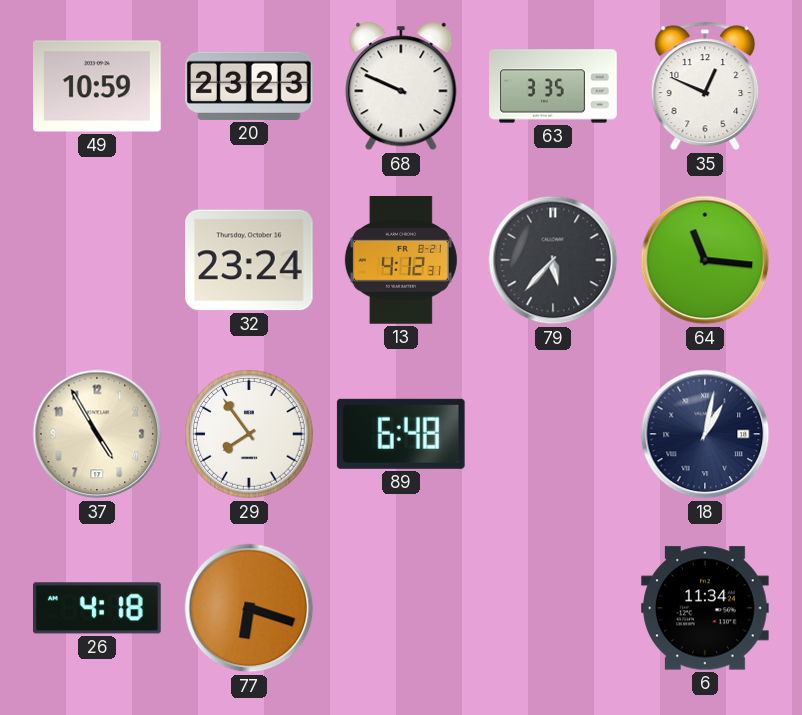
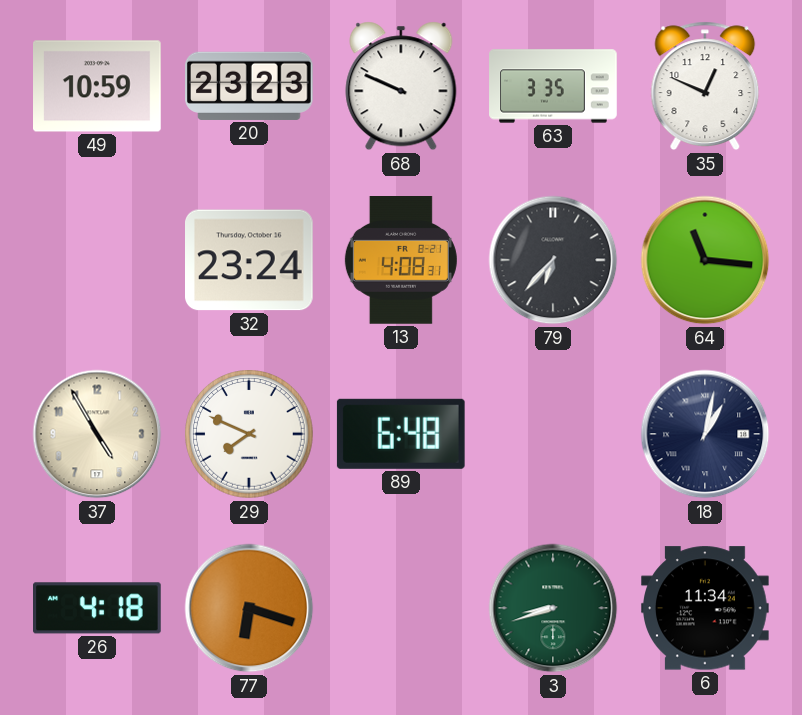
13: 4:12 -> 4:08 (401, 261)
79: 5:37 -> 6:37 (553, 260)
29: 7:54 -> 7:49 (249, 434)
3: none -> 8:42 (553, 608)
